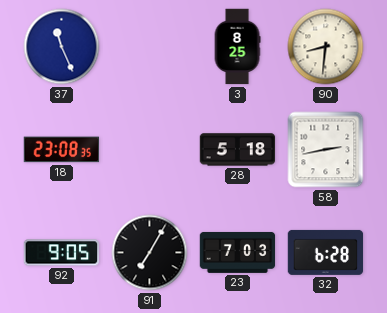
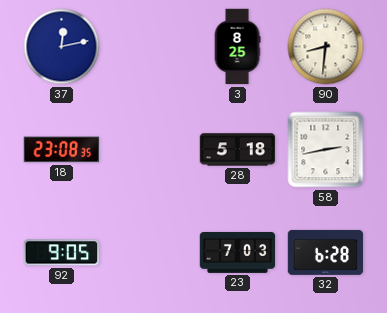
37: 11:26 -> 12:13 (62, 47)
91: 7:05 -> none (150, 253)
